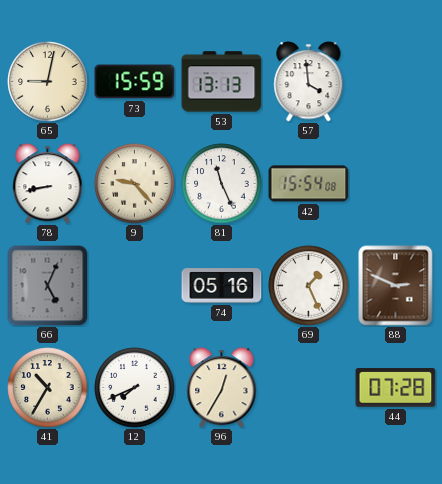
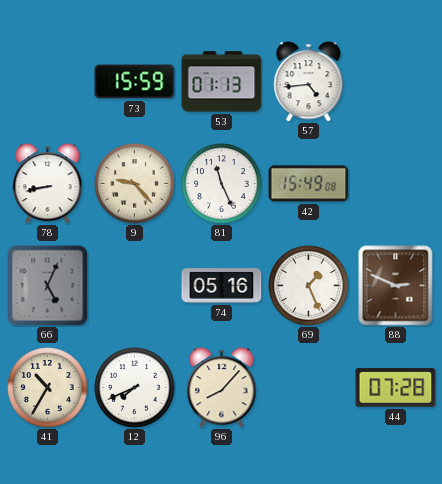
65: 9:02 -> none (48, 82)
53: 13:13 -> 01:13 (222, 82)
57: 3:59 -> 4:44 (309, 82)
42: 15:54 -> 15:49 (309, 184)
96: 12:35 -> 8:07 (222, 388)
